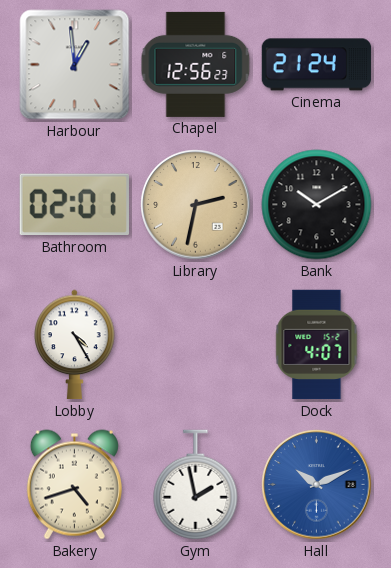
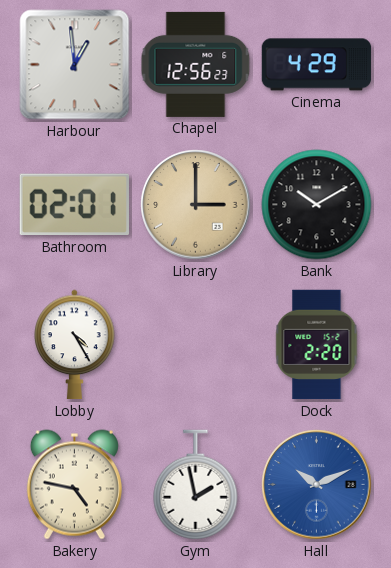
Cinema: 21:24 -> 4:29 (317, 65)
Library: 2:32 -> 3:00 (196, 205)
Dock: 4:07 -> 2:20 (317, 345)
Bakery: 4:42 -> 4:47 (74, 485)
